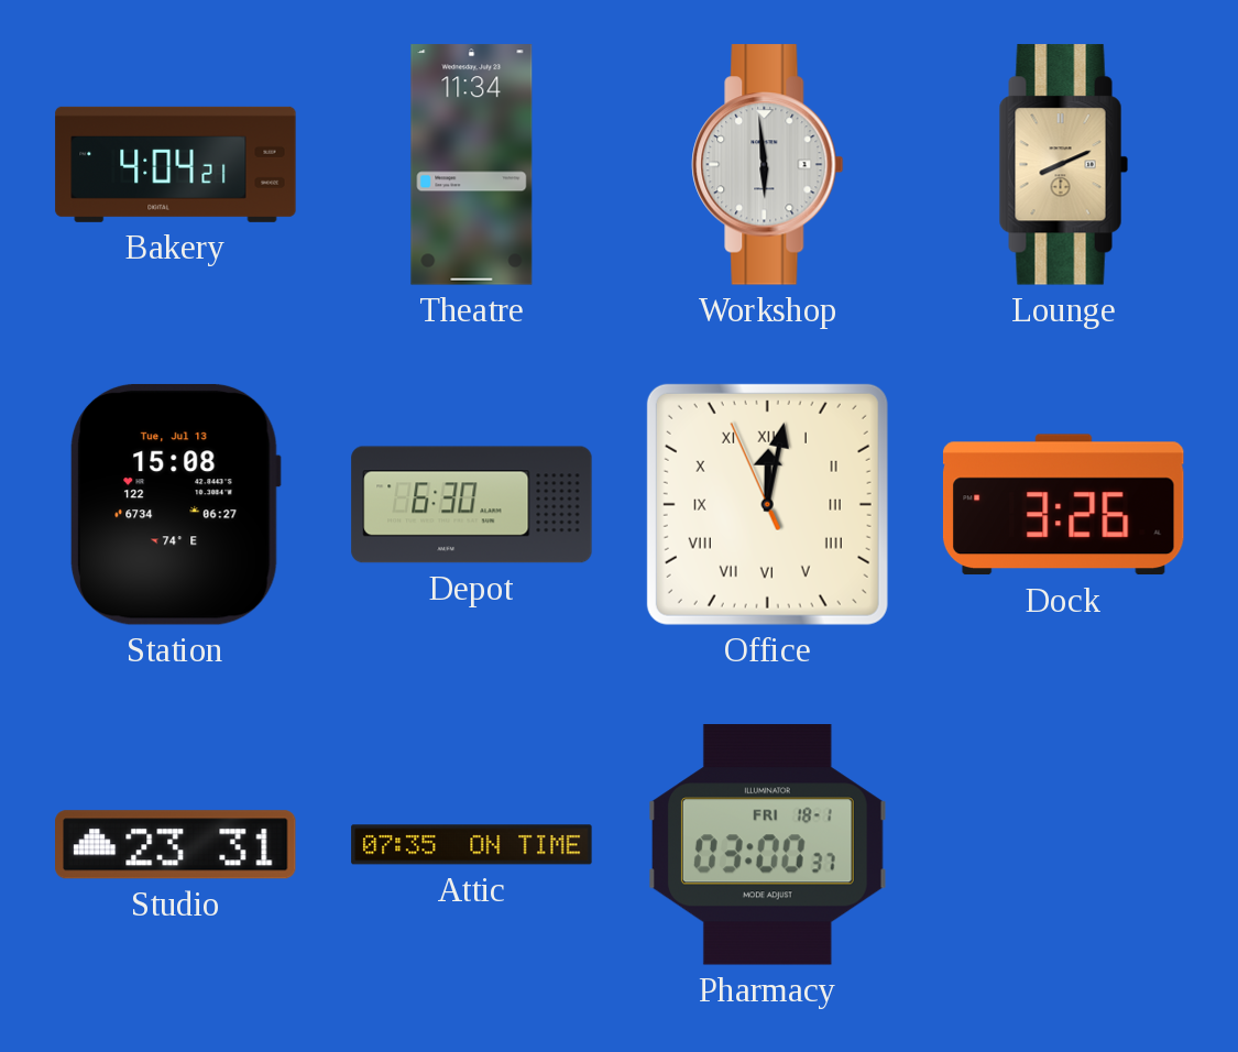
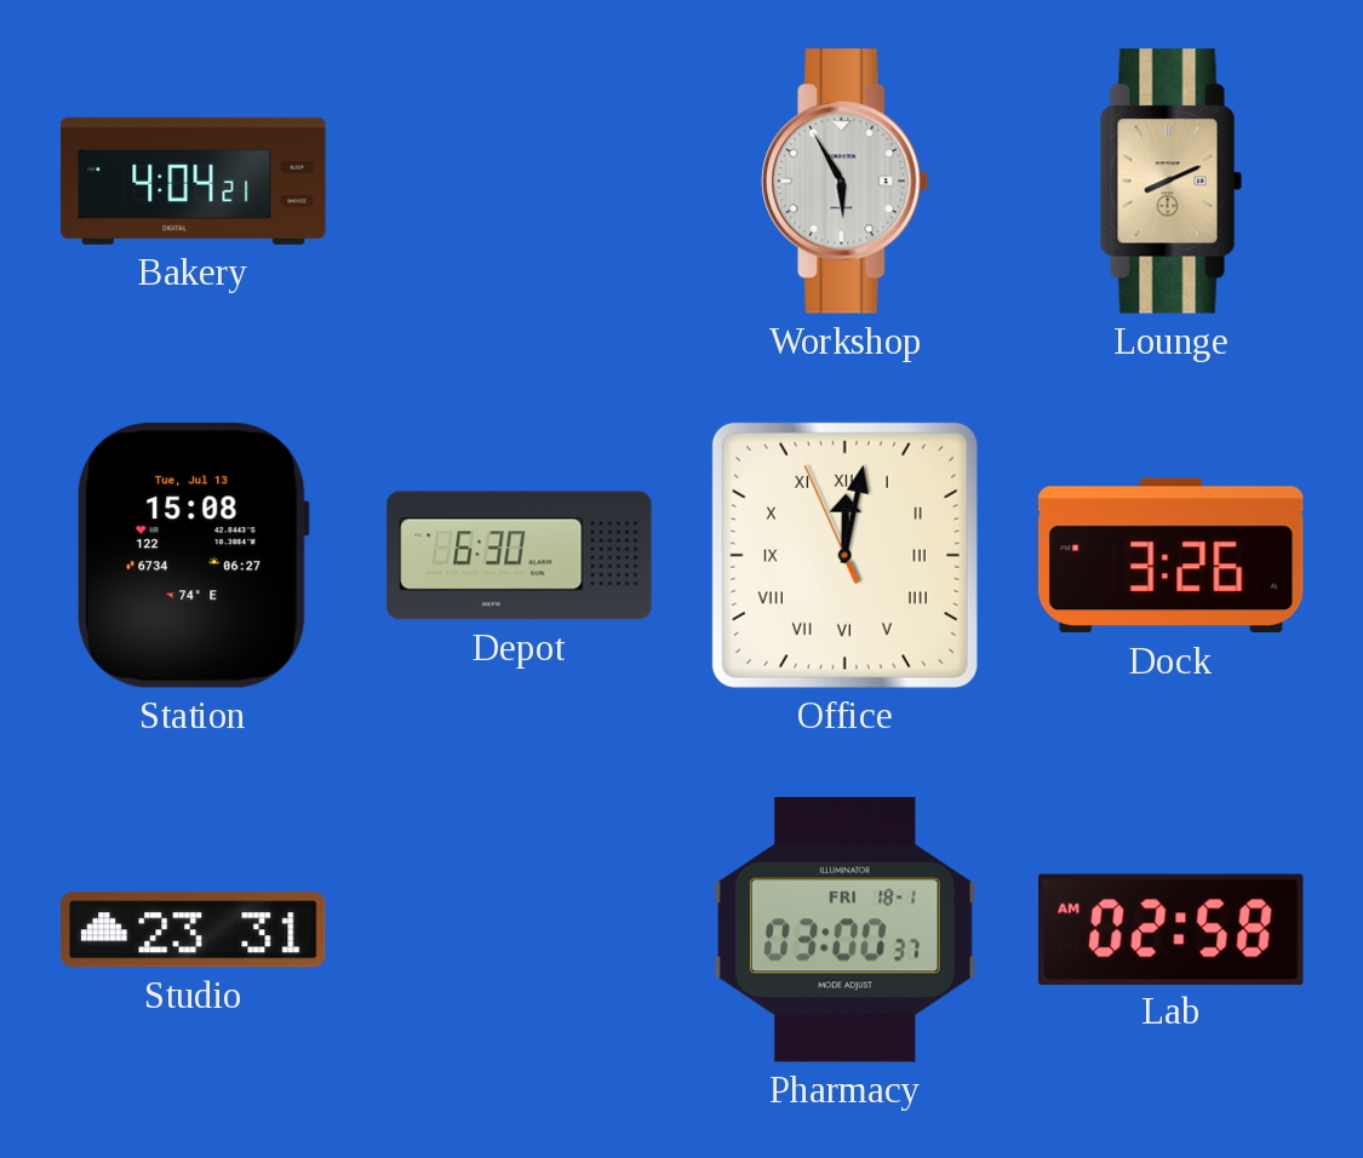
Theatre: 11:34 -> none (472, 165)
Workshop: 5:59 -> 5:55 (846, 182)
Attic: 07:35 -> none (472, 845)
Lab: none -> 02:58 (1172, 929)
